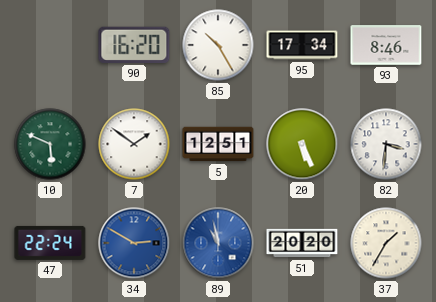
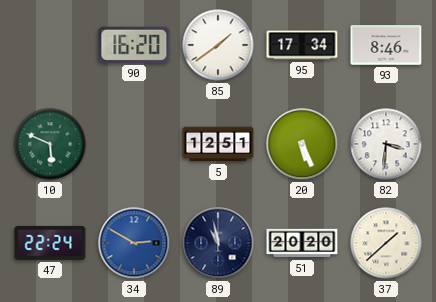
85: 10:25 -> 1:39 (218, 45)
7: 1:51 -> none (134, 144)
89 dial: blue -> navy (218, 243)
37: 1:35 -> 1:38 (386, 243)
